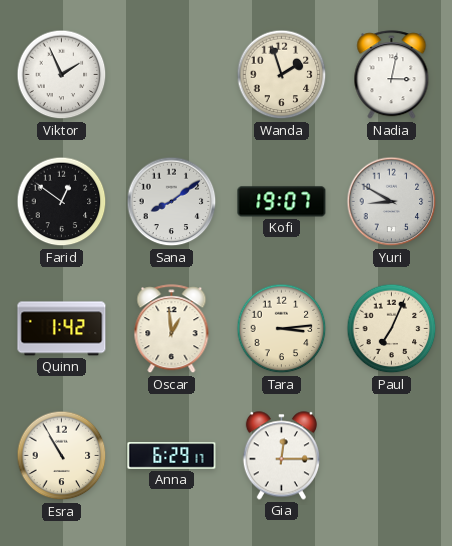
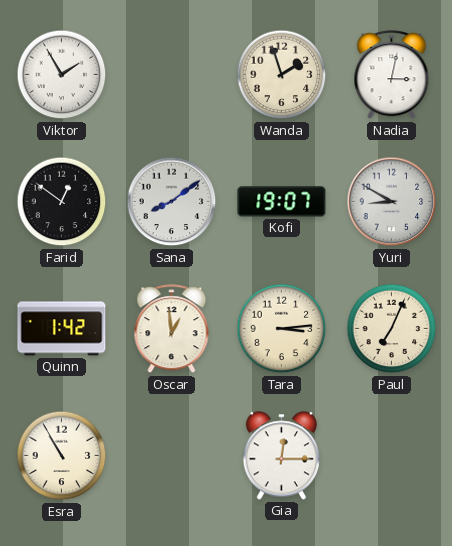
Viktor: 1:56 -> 1:55 (62, 75)
Anna: 6:29 -> none (172, 456)
